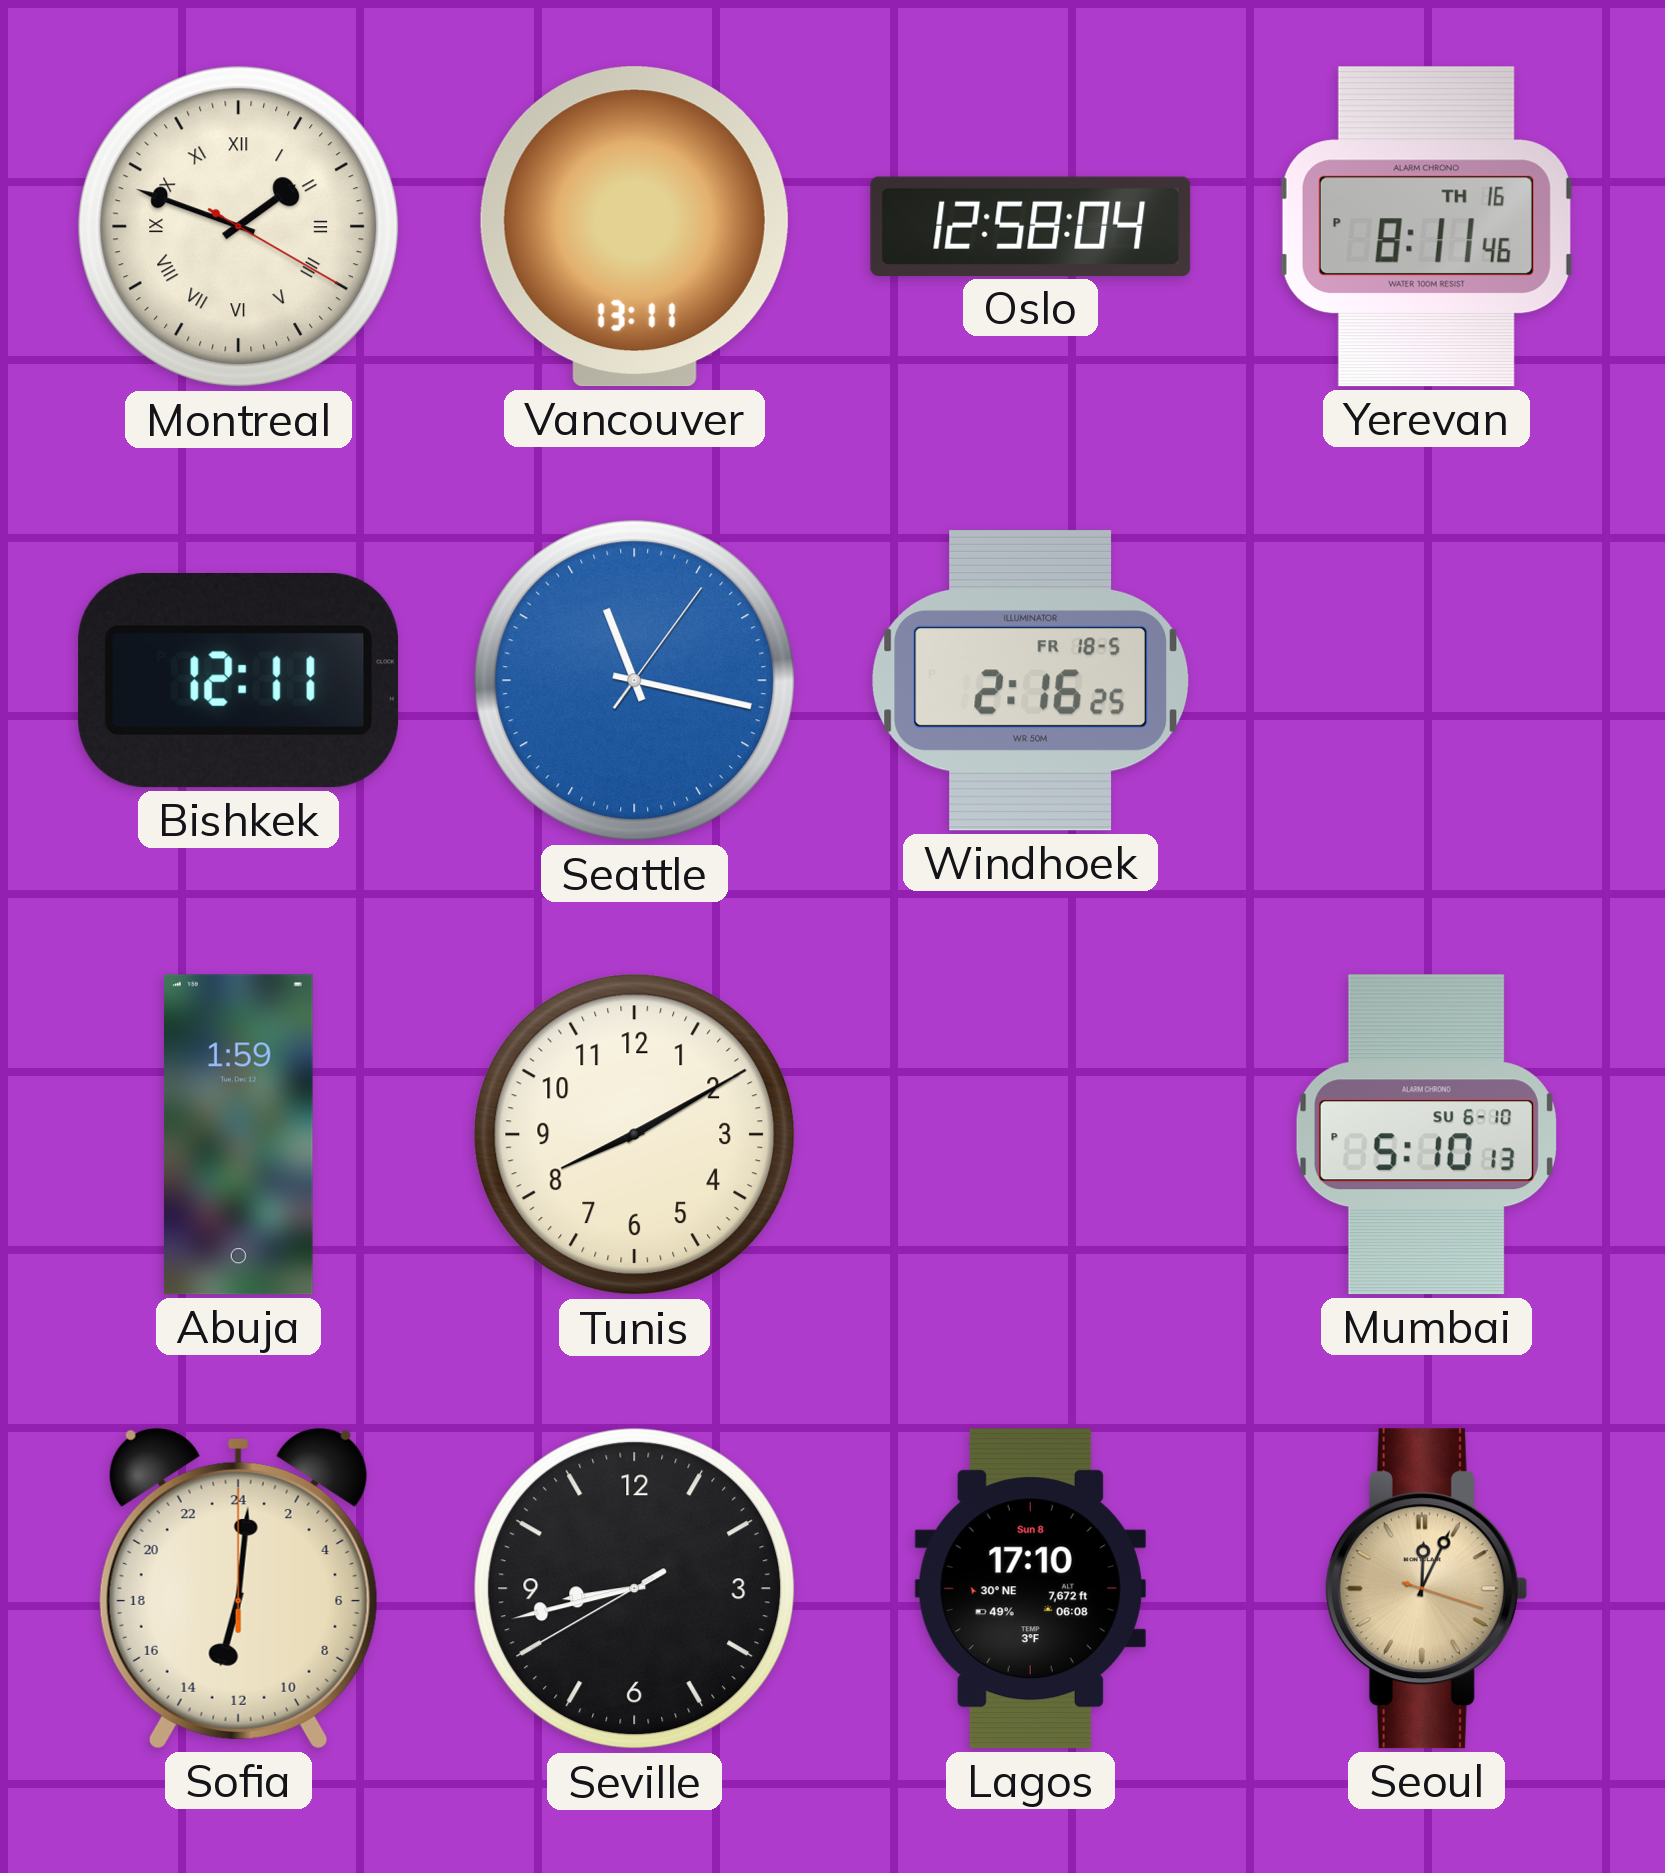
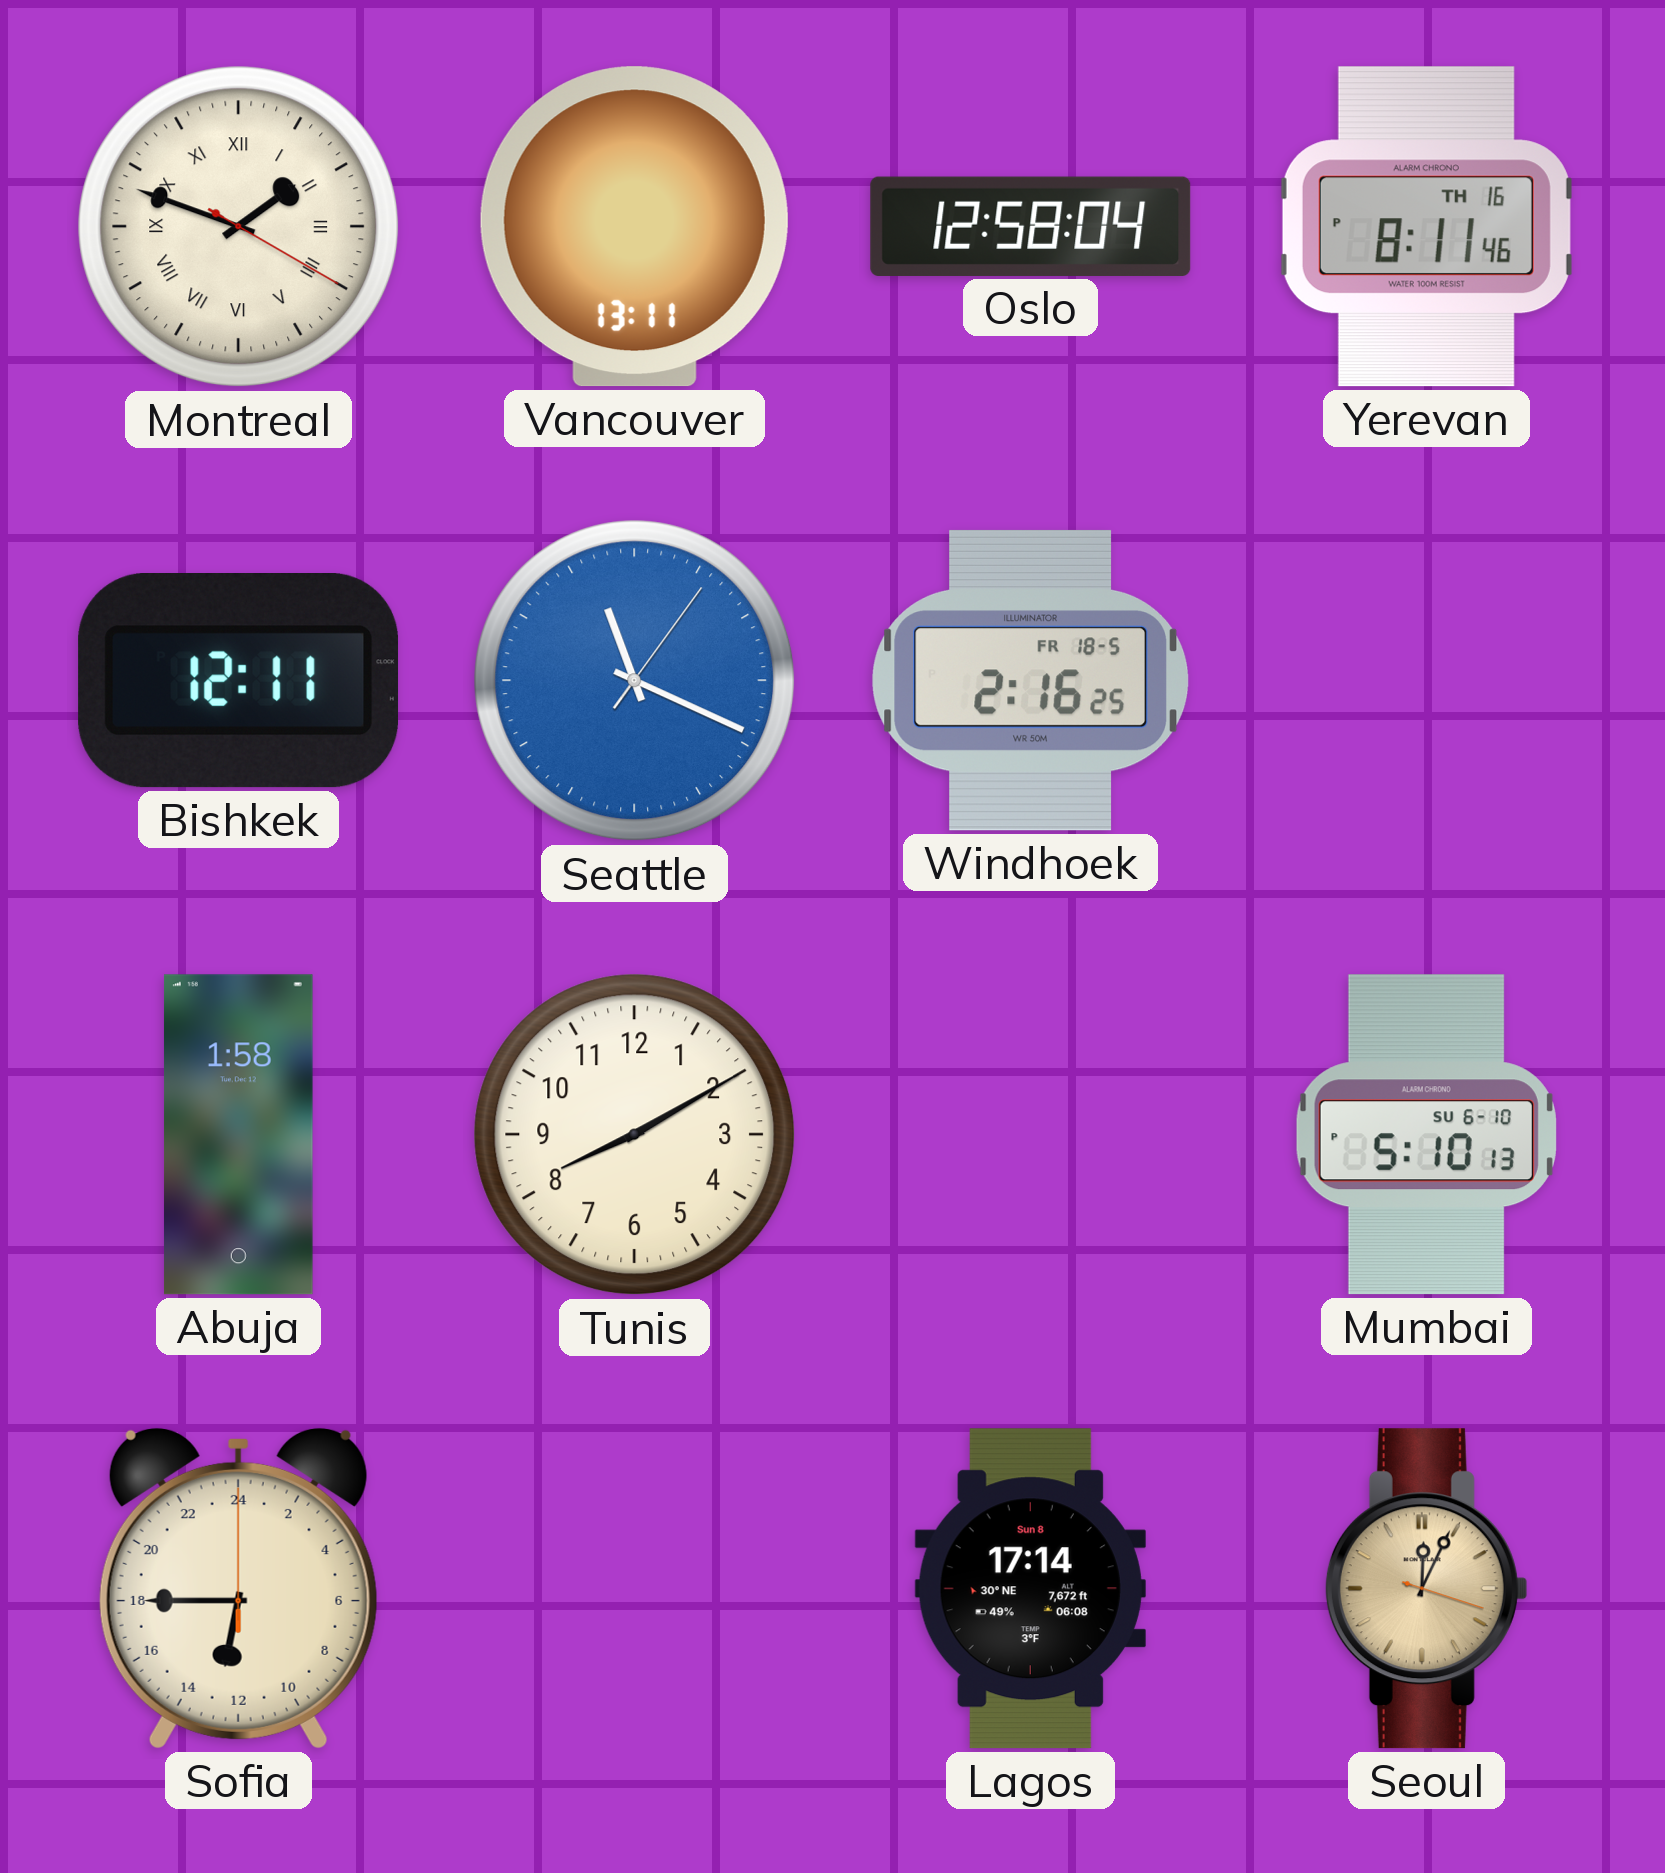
Seattle: 11:17 -> 11:19 (635, 681)
Abuja: 1:59 -> 1:58 (238, 1135)
Sofia: 13:01 -> 12:45 (238, 1588)
Seville: 8:42 -> none (635, 1589)
Lagos: 17:10 -> 17:14 (1030, 1589)
